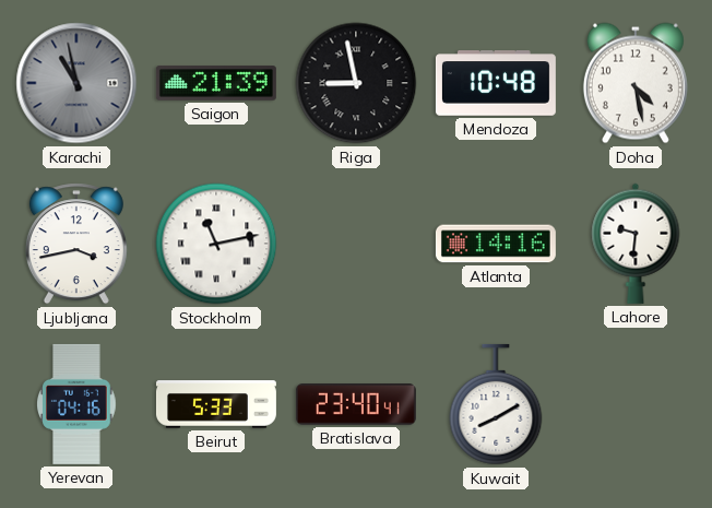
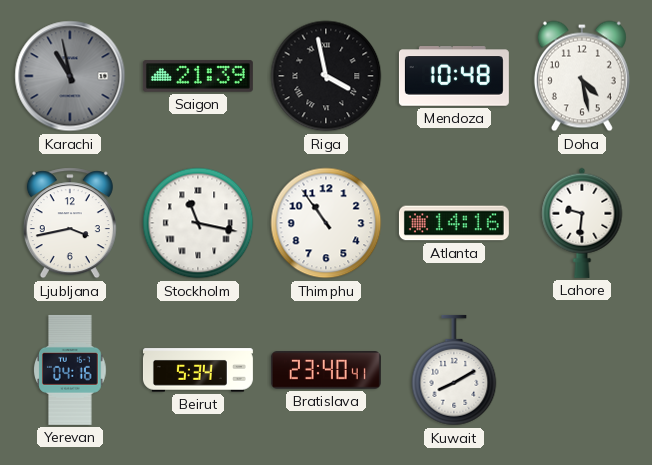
Riga: 8:58 -> 3:58 (326, 76)
Stockholm: 11:13 -> 11:17 (198, 223)
Thimphu: none -> 10:54 (326, 223)
Beirut: 5:33 -> 5:34 (198, 370)
